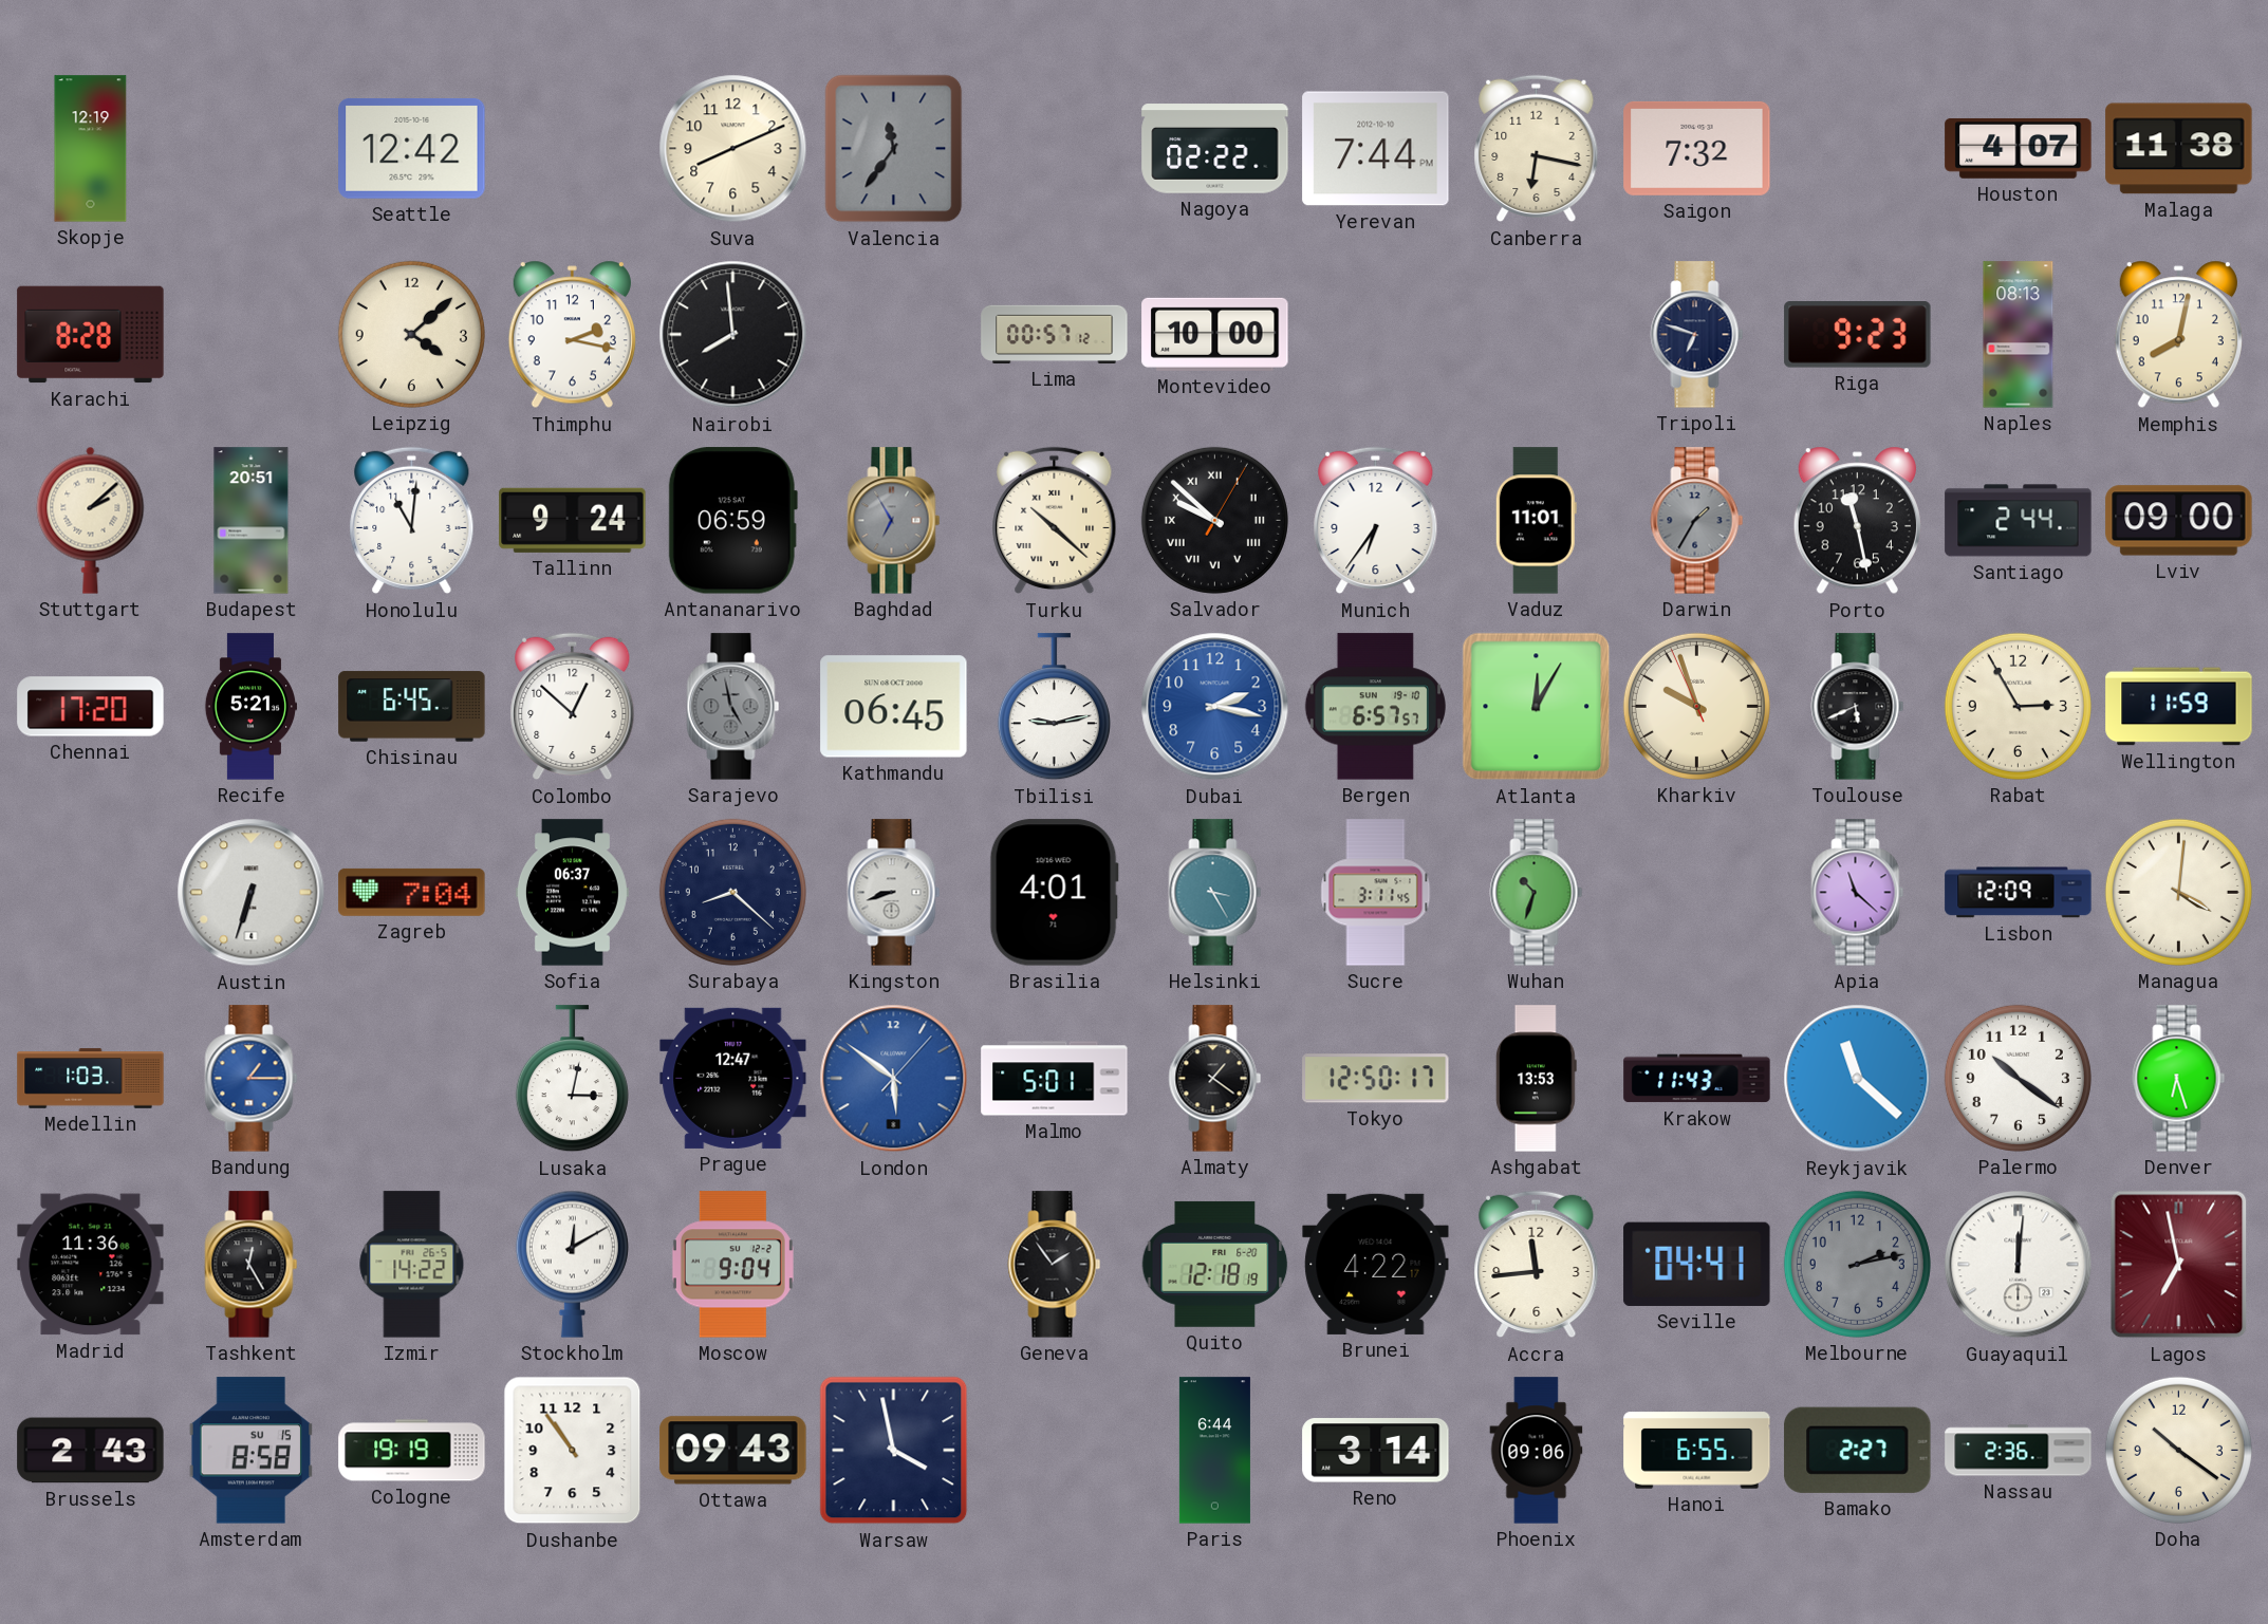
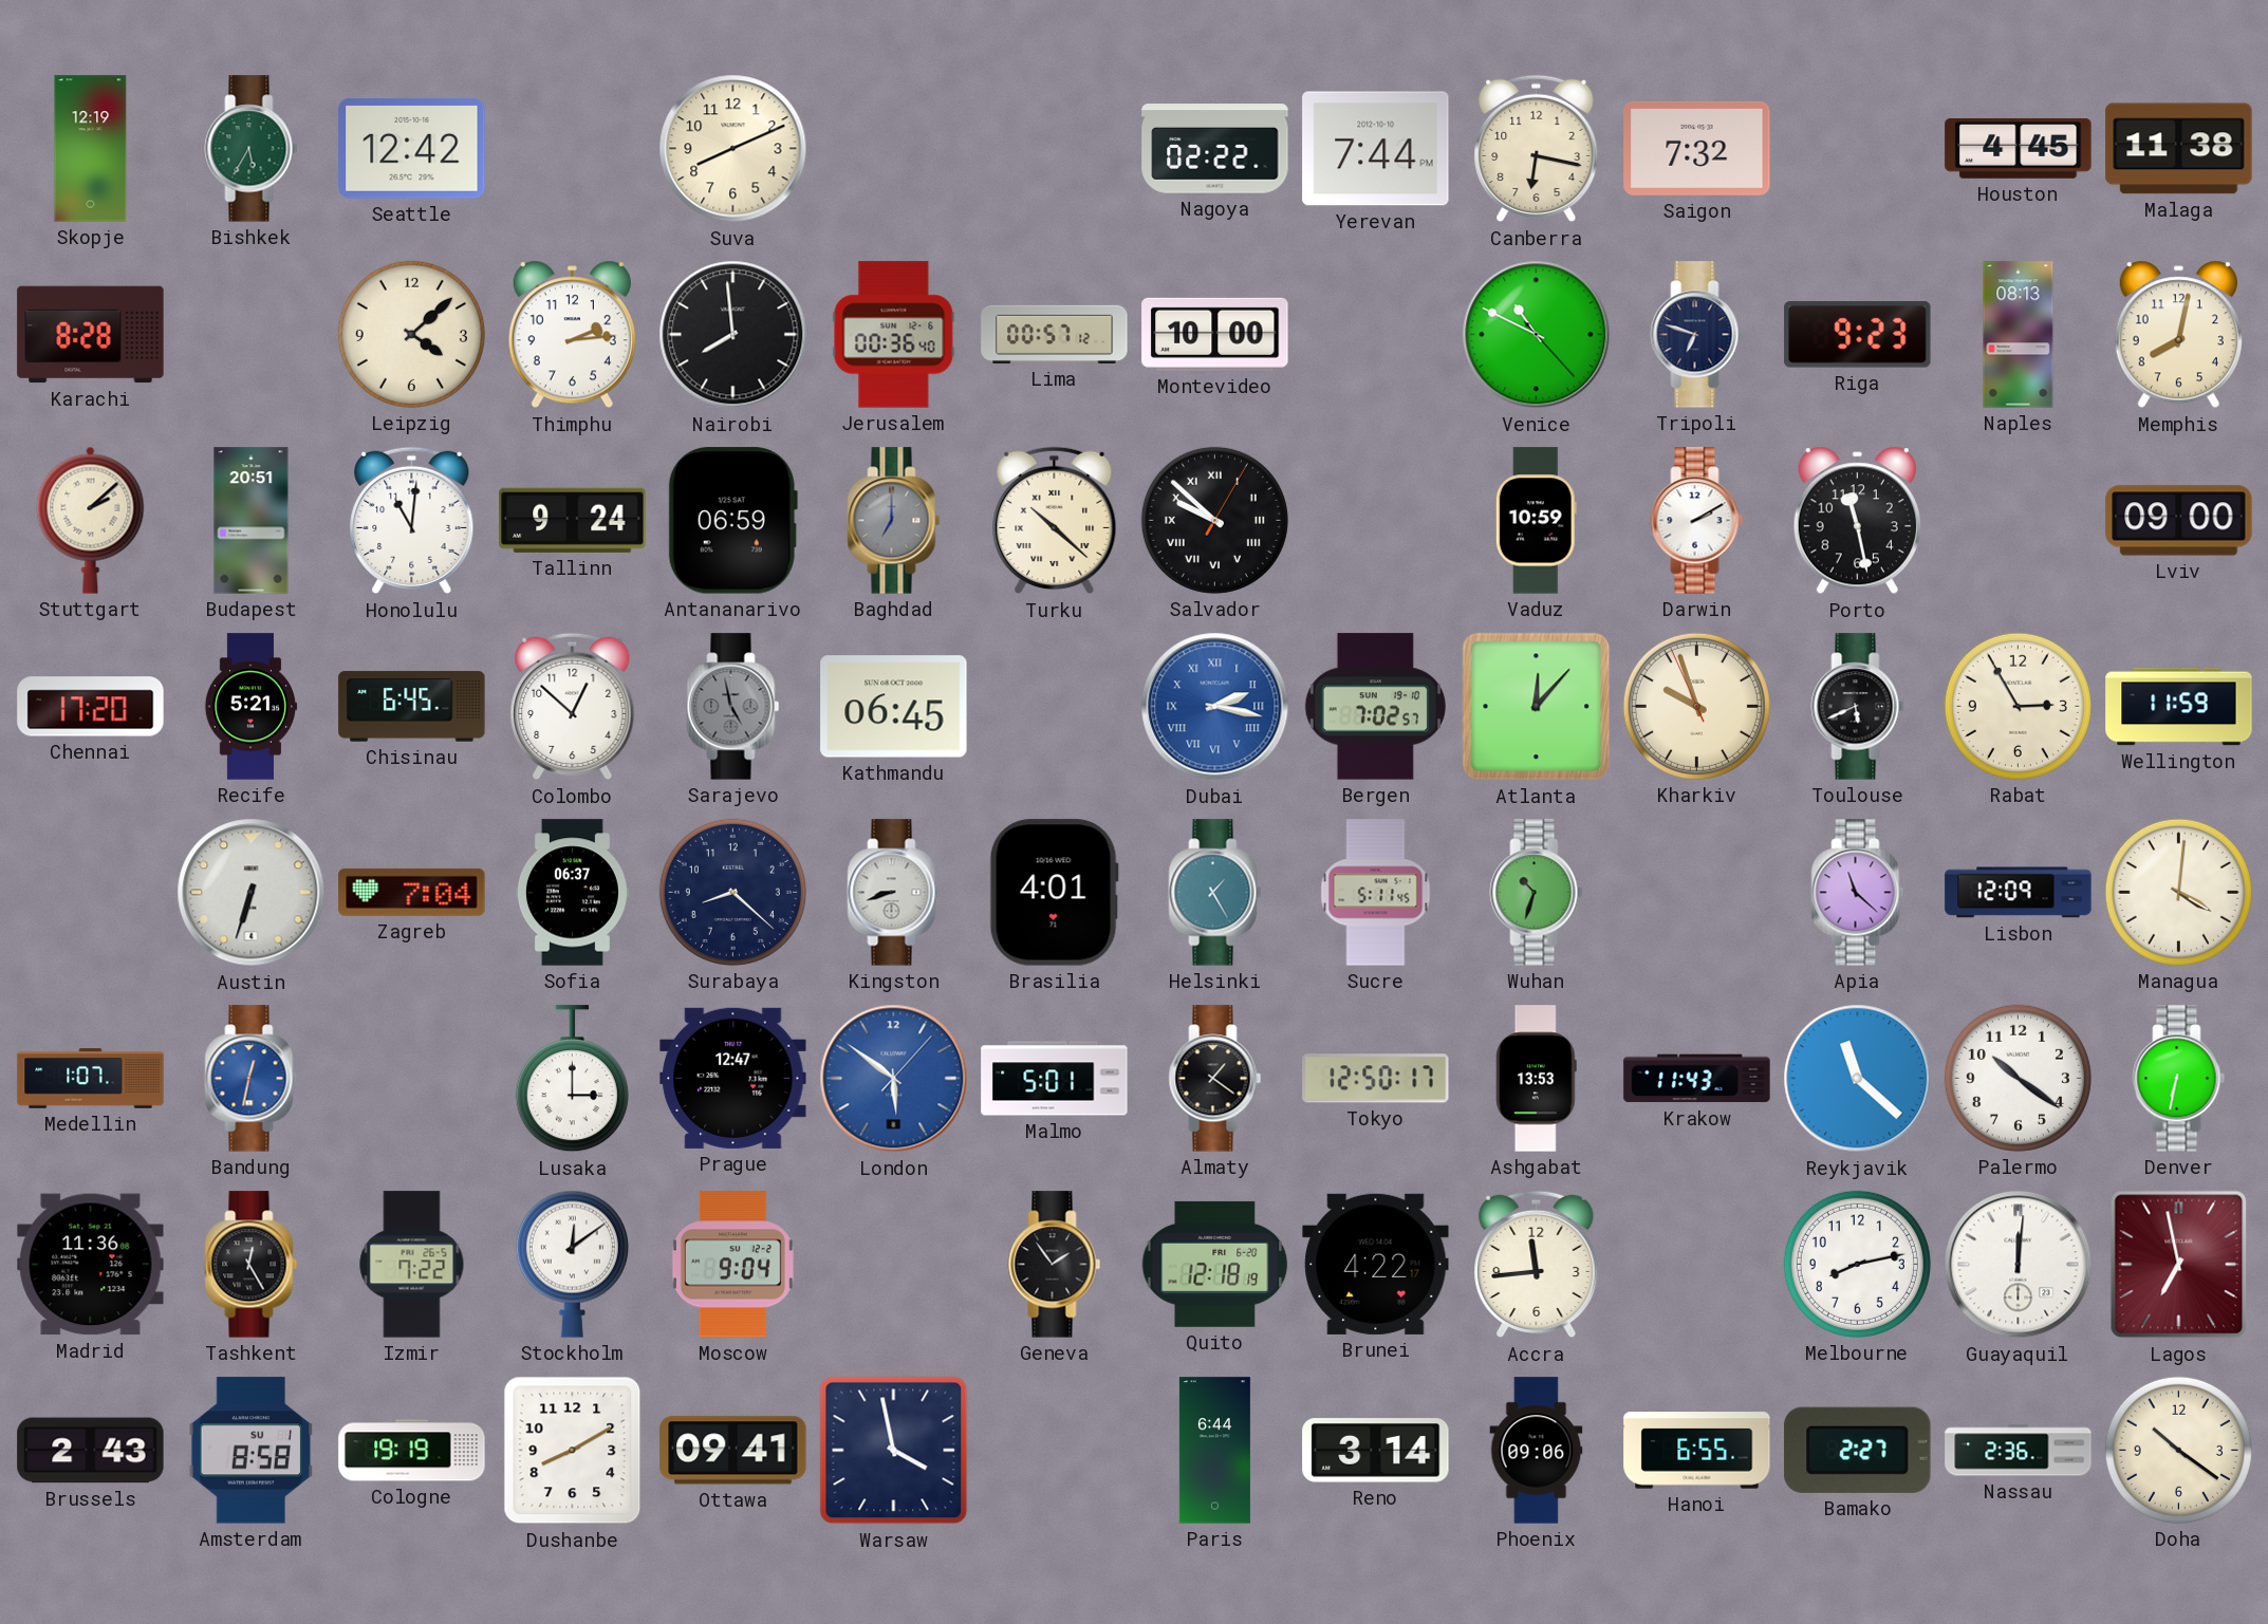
Bishkek: none -> 5:35 (252, 149)
Valencia: 11:36 -> none (894, 149)
Houston: 4:07 -> 4:45 (2019, 149)
Thimphu: 2:17 -> 2:14 (572, 335)
Jerusalem: none -> 00:36 (894, 335)
Venice: none -> 10:49 (1537, 335)
Baghdad: 6:55 -> 7:00 (894, 521)
Munich: 6:36 -> none (1376, 521)
Vaduz: 11:01 -> 10:59 (1536, 521)
Darwin: 1:35 -> 2:10 (1697, 521)
Darwin dial: grey -> white (1697, 521)
Santiago: 2:44 -> none (2019, 521)
Tbilisi: 9:13 -> none (1054, 707)
Dubai numerals: Arabic -> Roman (1215, 707)
Bergen: 6:57 -> 7:02 (1375, 707)
Atlanta: 12:05 -> 12:07 (1537, 707)
Helsinki: 3:25 -> 1:25 (1215, 893)
Sucre: 3:11 -> 5:11 (1376, 893)
Medellin: 1:03 -> 1:07 (91, 1079)
Bandung: 1:15 -> 12:32 (252, 1079)
Lusaka: 3:02 -> 3:00 (572, 1079)
Denver: 6:27 -> 6:32 (2179, 1079)
Izmir: 14:22 -> 7:22 (412, 1265)
Stockholm: 12:10 -> 12:09 (572, 1264)
Seville: 04:41 -> none (1697, 1264)
Melbourne: 2:13 -> 8:13 (1857, 1264)
Melbourne dial: grey -> white (1857, 1264)
Amsterdam date: SU 15 -> SU 1 (252, 1451)
Dushanbe: 10:54 -> 8:10 (573, 1451)
Ottawa: 09:43 -> 09:41 (733, 1451)
